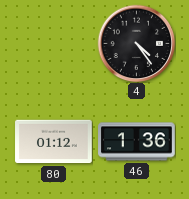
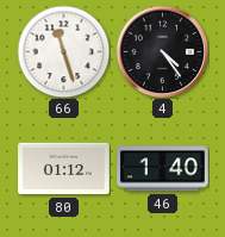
66: none -> 11:27 (63, 51)
46: 1:36 -> 1:40 (163, 169)
